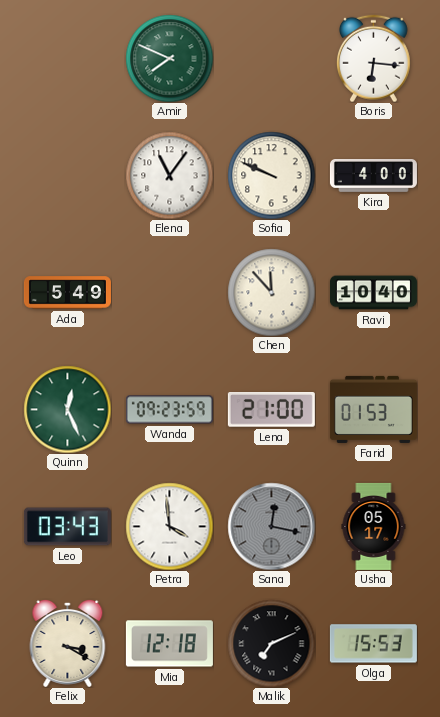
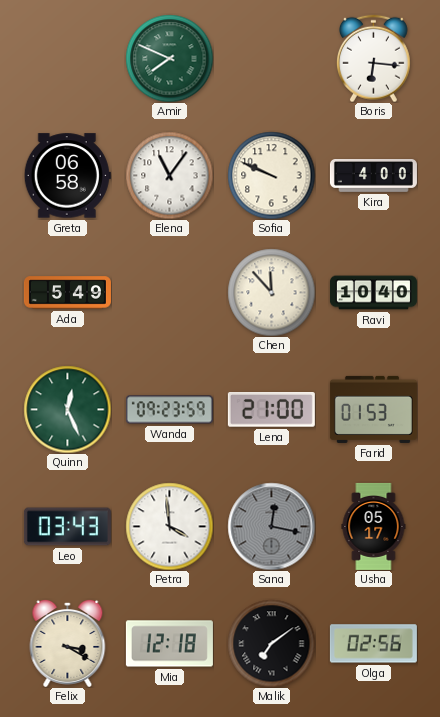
Greta: none -> 06:58 (67, 176)
Malik: 7:11 -> 7:09 (271, 643)
Olga: 15:53 -> 02:56 (373, 644)
